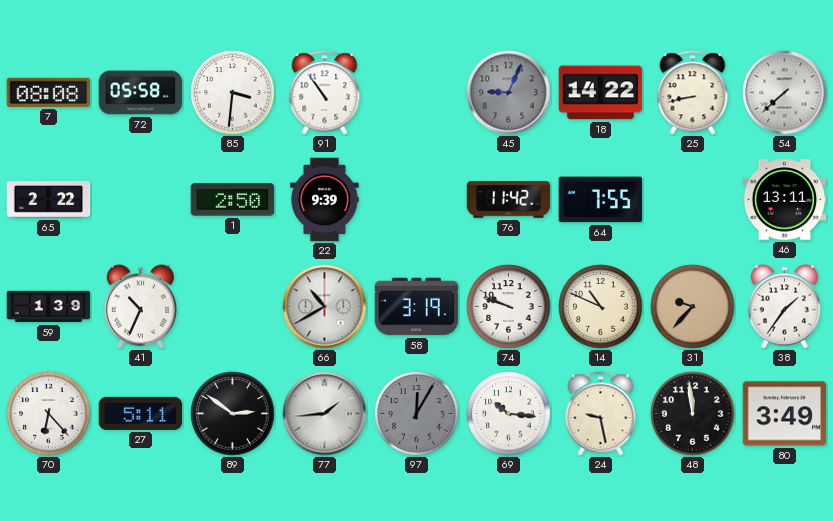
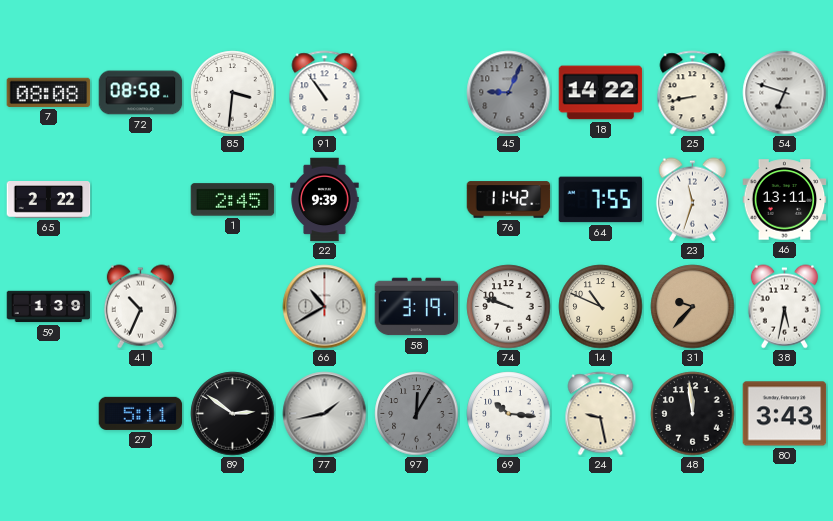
72: 05:58 -> 08:58 (141, 93)
54: 7:38 -> 6:48 (785, 93)
1: 2:50 -> 2:45 (233, 200)
23: none -> 11:33 (692, 200)
38: 1:36 -> 5:32 (784, 307)
70: 6:23 -> none (49, 414)
77: 1:44 -> 1:43 (325, 414)
80: 3:49 -> 3:43 (785, 414)
